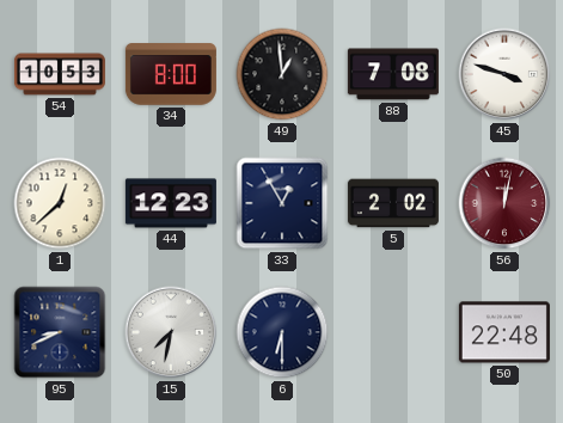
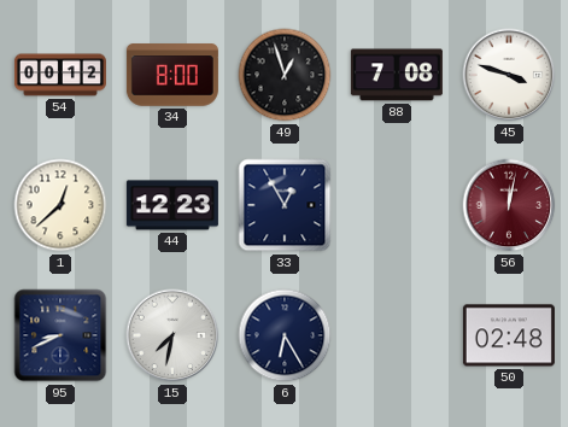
54: 10:53 -> 00:12 (60, 75)
49: 12:59 -> 12:57 (285, 75)
5: 2:02 -> none (393, 203)
6: 6:30 -> 6:25 (285, 335)
50: 22:48 -> 02:48 (509, 335)
